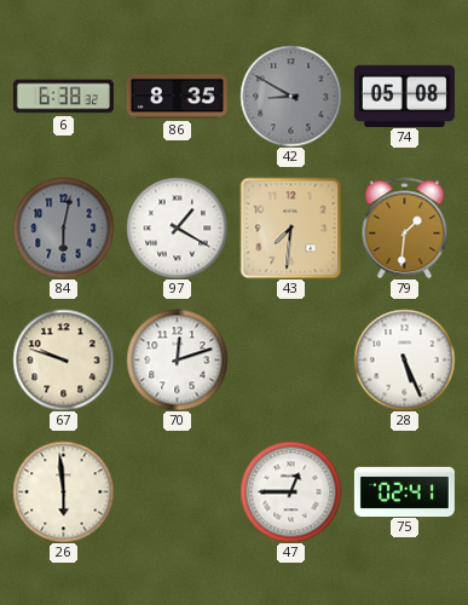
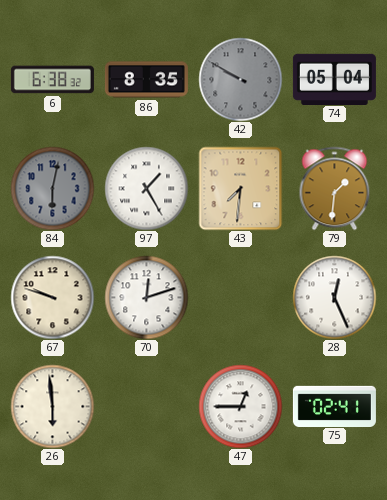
42: 8:50 -> 9:50 (240, 79)
74: 05:08 -> 05:04 (334, 79)
97: 1:20 -> 1:25 (146, 188)
28: 5:26 -> 12:26 (334, 297)
